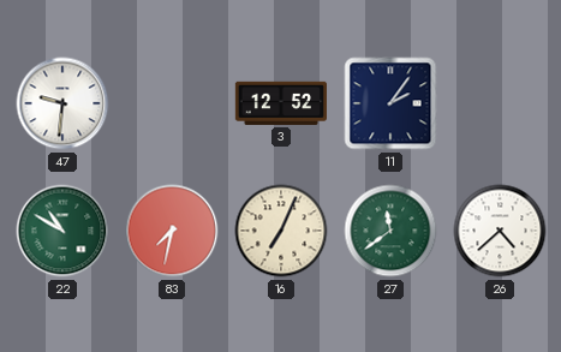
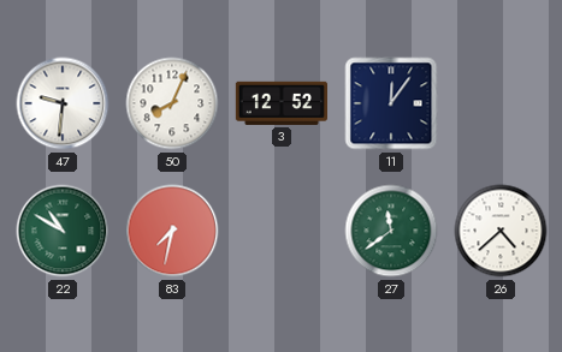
50: none -> 8:04 (172, 103)
11: 2:06 -> 12:06 (391, 103)
16: 7:04 -> none (281, 231)
